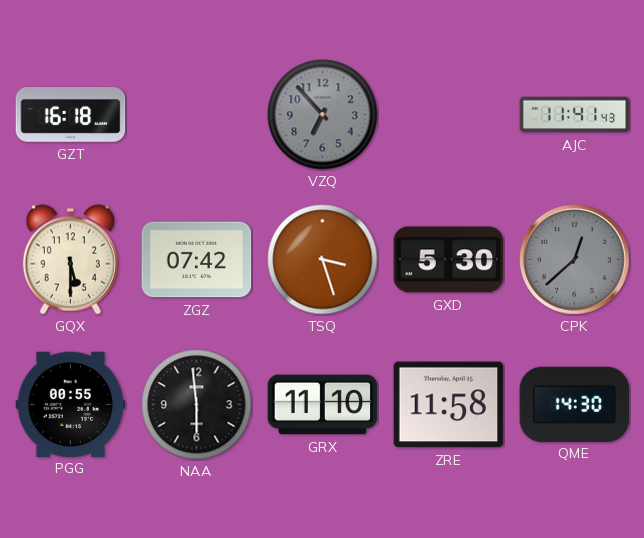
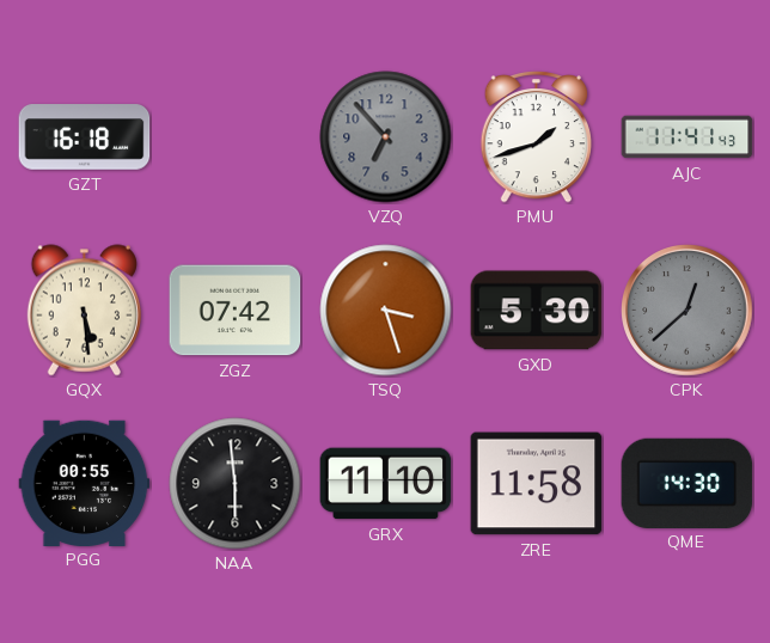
PMU: none -> 1:42 (536, 136)
GQX: 5:30 -> 5:29 (84, 311)
